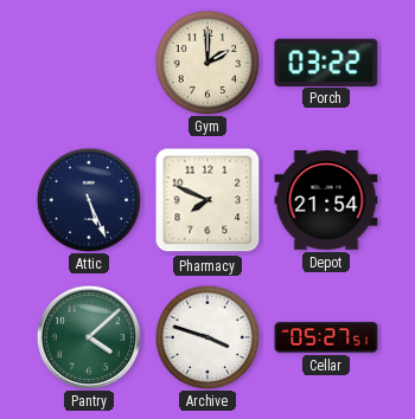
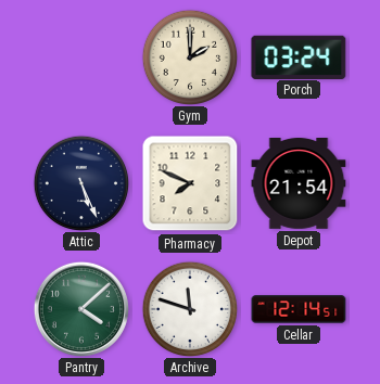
Porch: 03:22 -> 03:24 (299, 56)
Archive: 3:48 -> 11:48 (189, 308)
Cellar: 05:27 -> 12:14 (299, 309)
